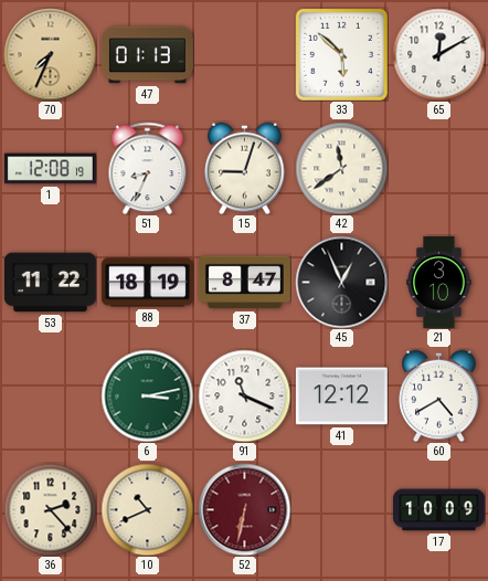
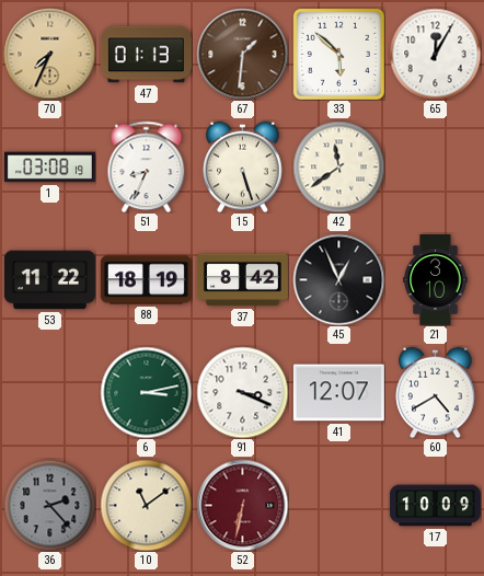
67: none -> 1:31 (242, 54)
65: 12:10 -> 12:05 (435, 54)
1: 12:08 -> 03:08 (49, 168)
15: 9:03 -> 5:27 (243, 166)
37: 8:47 -> 8:42 (242, 280)
91: 11:19 -> 3:19 (242, 392)
41: 12:12 -> 12:07 (338, 393)
36 dial: cream -> grey (49, 505)
10: 10:41 -> 11:09 (146, 505)
